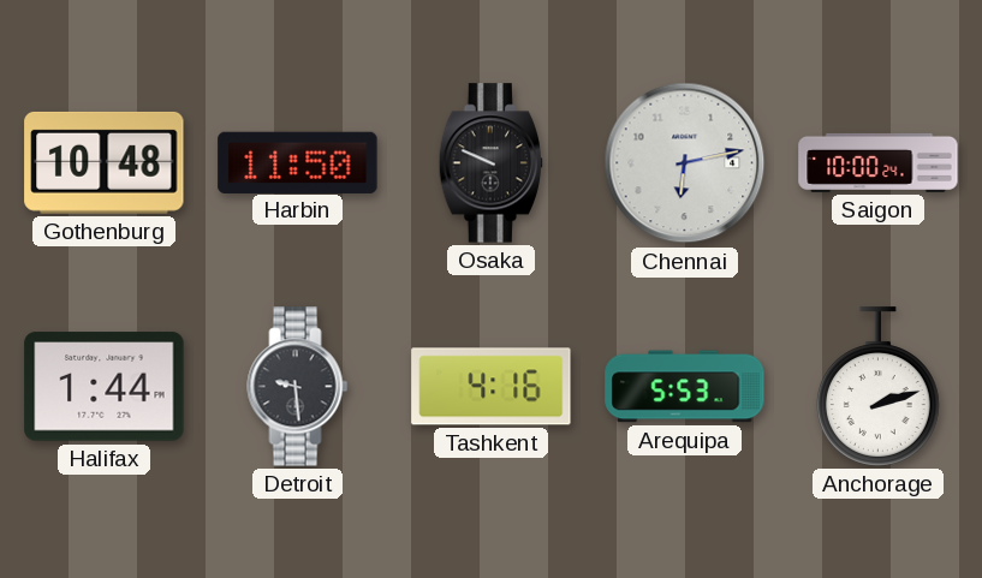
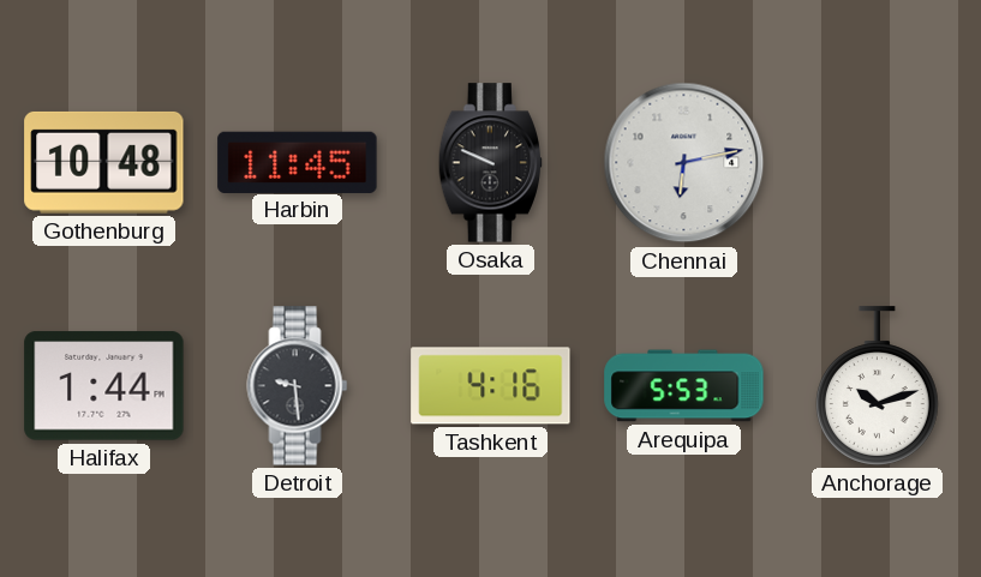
Harbin: 11:50 -> 11:45 (298, 162)
Saigon: 10:00 -> none (879, 162)
Anchorage: 2:12 -> 10:12 (877, 386)
